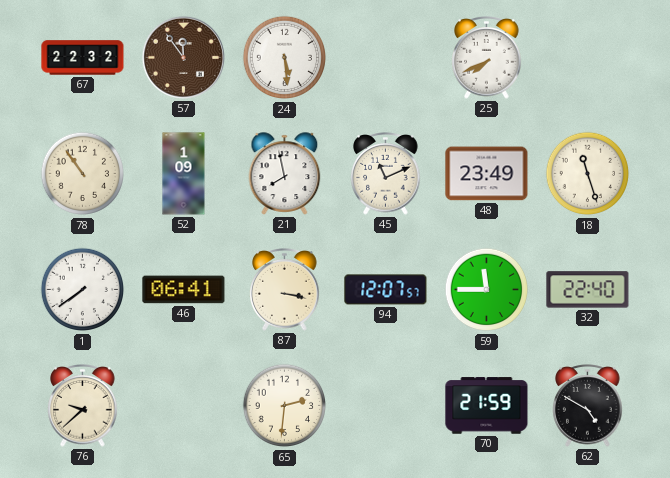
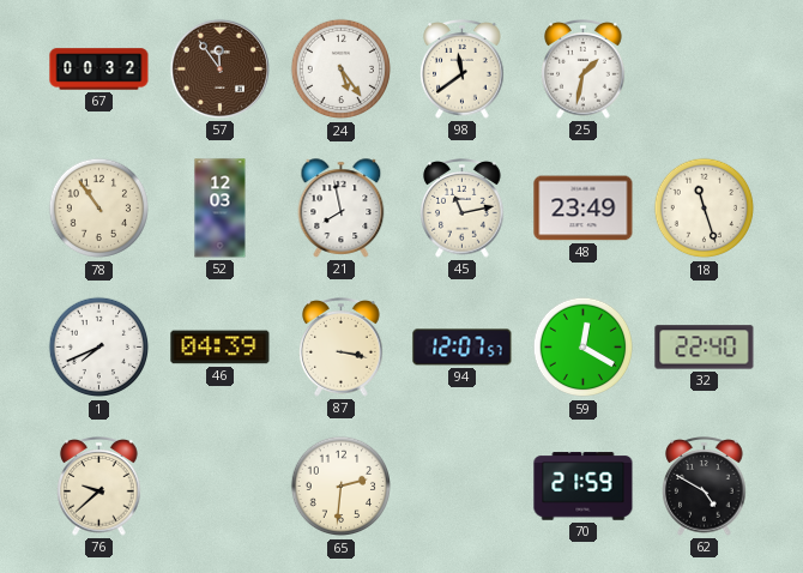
67: 22:32 -> 00:32 (99, 70)
24: 5:29 -> 5:24 (342, 70)
98: none -> 11:39 (463, 70)
25: 7:41 -> 1:32 (584, 70)
52: 1:09 -> 12:03 (221, 209)
45: 11:11 -> 11:13 (463, 209)
1: 7:39 -> 7:41 (99, 348)
46: 06:41 -> 04:39 (221, 348)
59: 11:45 -> 12:20 (584, 348)
